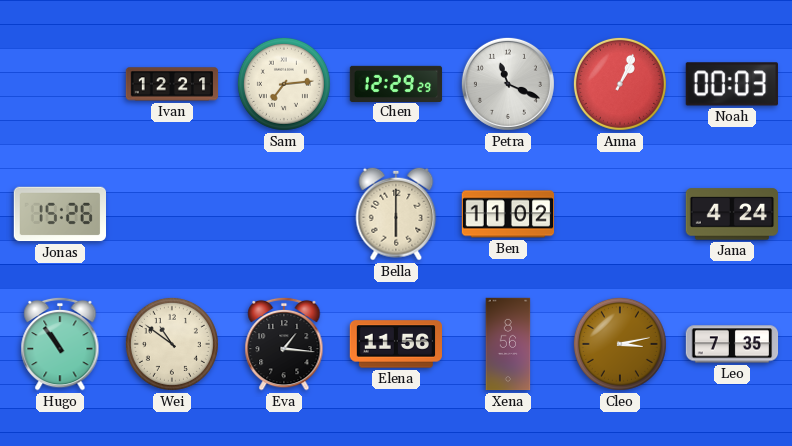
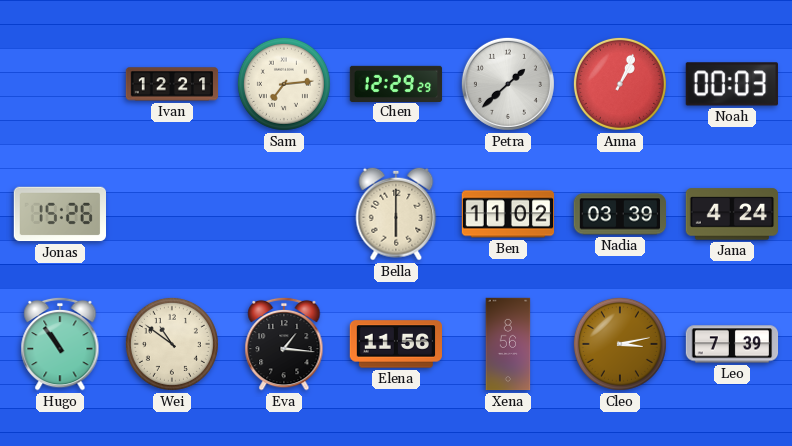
Petra: 11:19 -> 1:38 (508, 84)
Nadia: none -> 03:39 (620, 214)
Leo: 7:35 -> 7:39 (732, 344)
